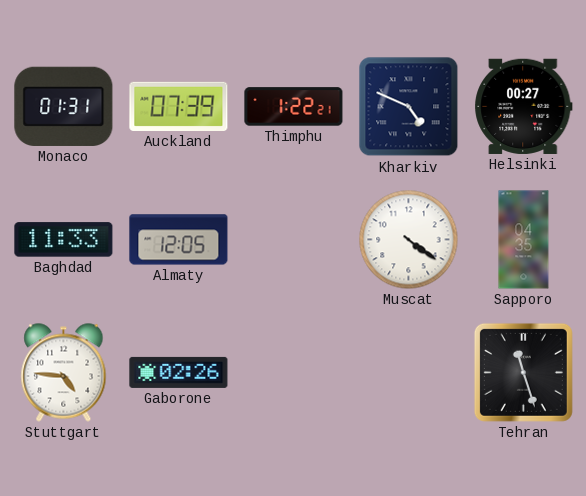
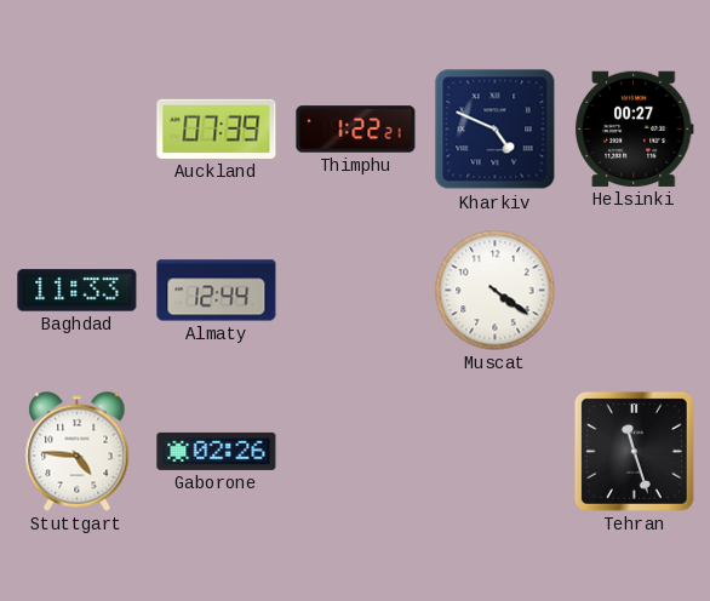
Monaco: 01:31 -> none (64, 106)
Almaty: 12:05 -> 12:44 (217, 291)
Sapporo: 04:35 -> none (524, 240)
